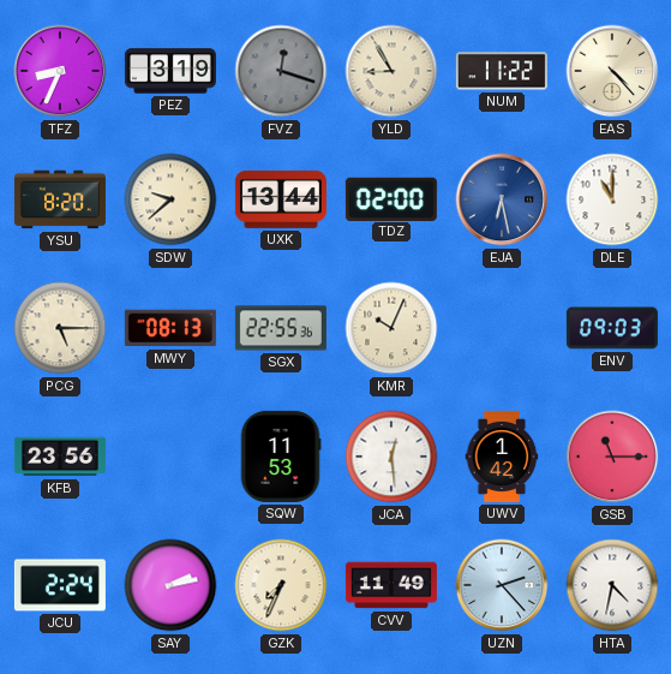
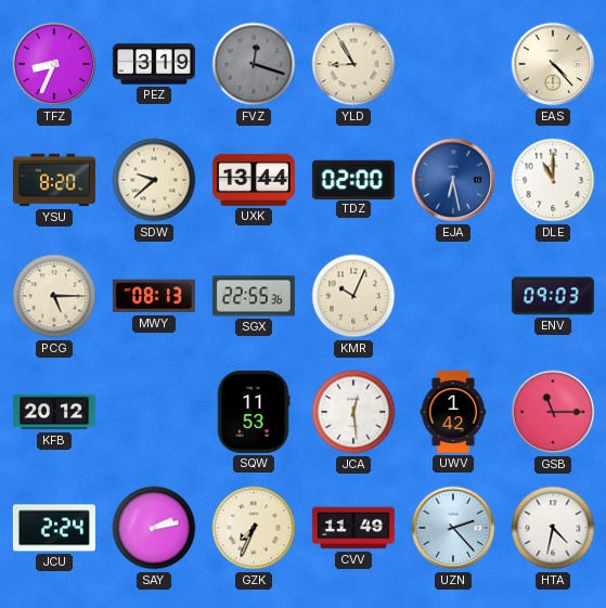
NUM: 11:22 -> none (502, 71)
KFB: 23:56 -> 20:12 (54, 412)
